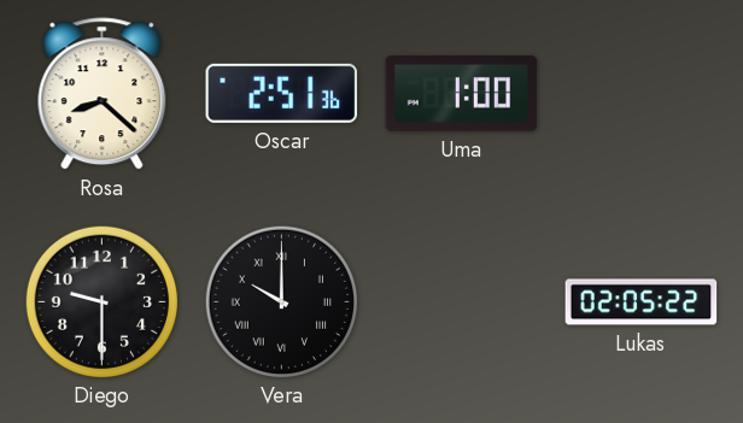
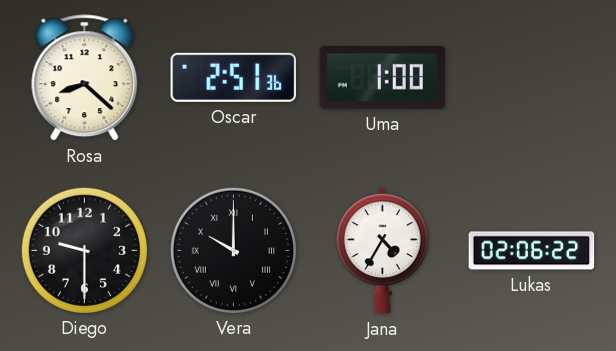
Jana: none -> 4:35 (382, 251)
Lukas: 02:05 -> 02:06 (532, 251)
